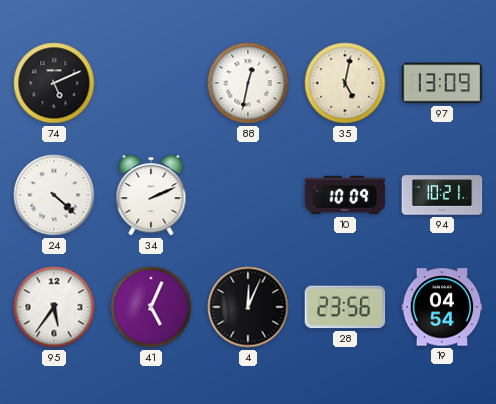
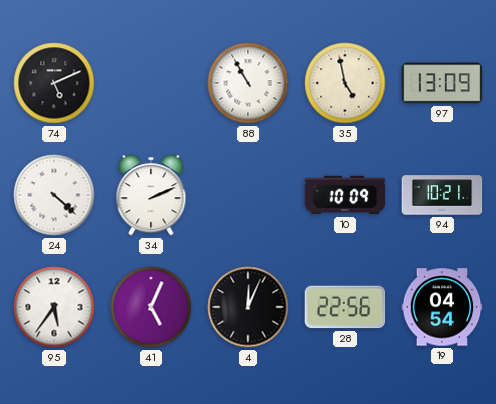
88: 12:32 -> 10:55 (248, 83)
35: 5:02 -> 4:58 (345, 83)
28: 23:56 -> 22:56 (345, 307)
